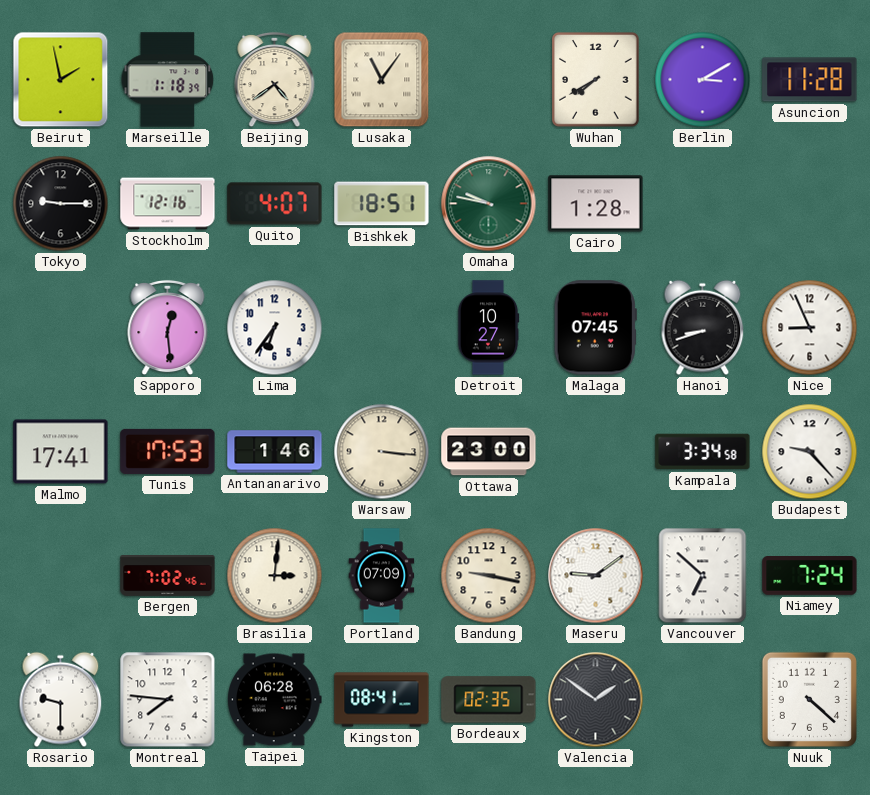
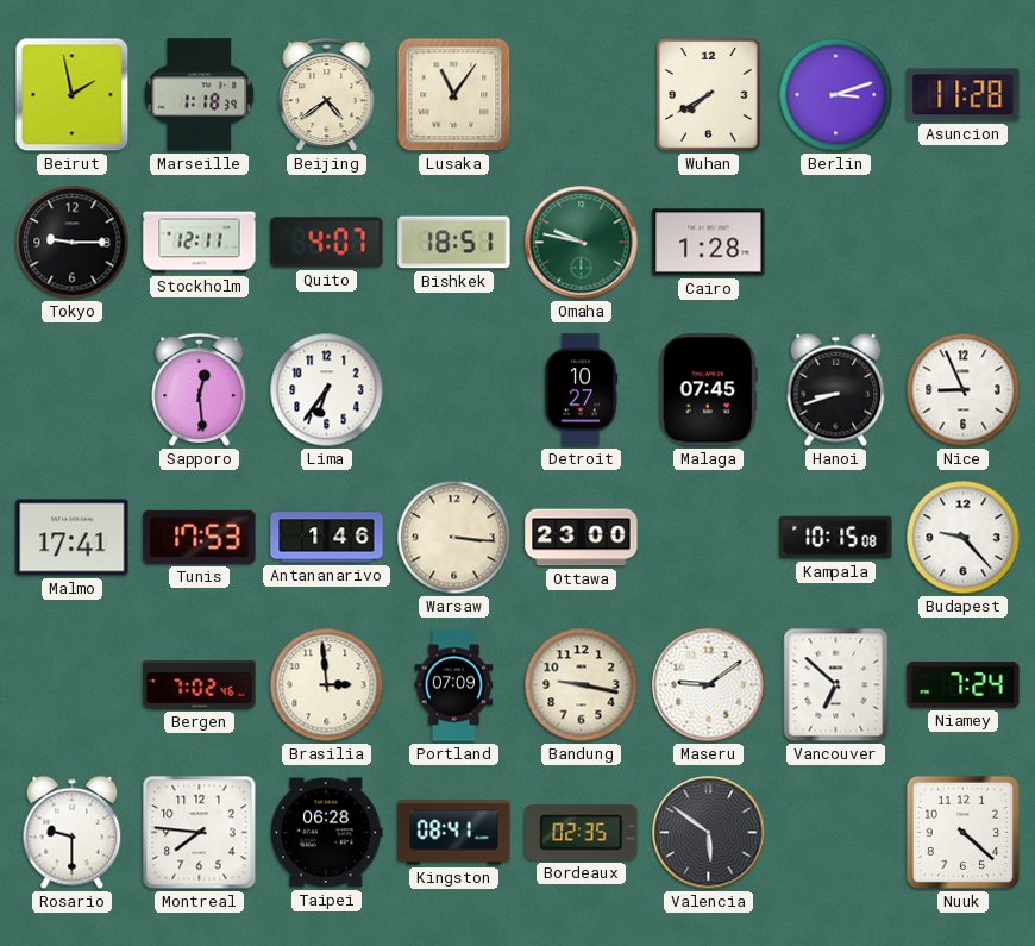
Berlin: 3:10 -> 3:12 (836, 95)
Stockholm: 12:16 -> 12:11 (200, 243)
Kampala: 3:34 -> 10:15 (836, 538)
Brasilia: 3:01 -> 2:59 (327, 685)
Valencia: 1:51 -> 5:51 (709, 833)
